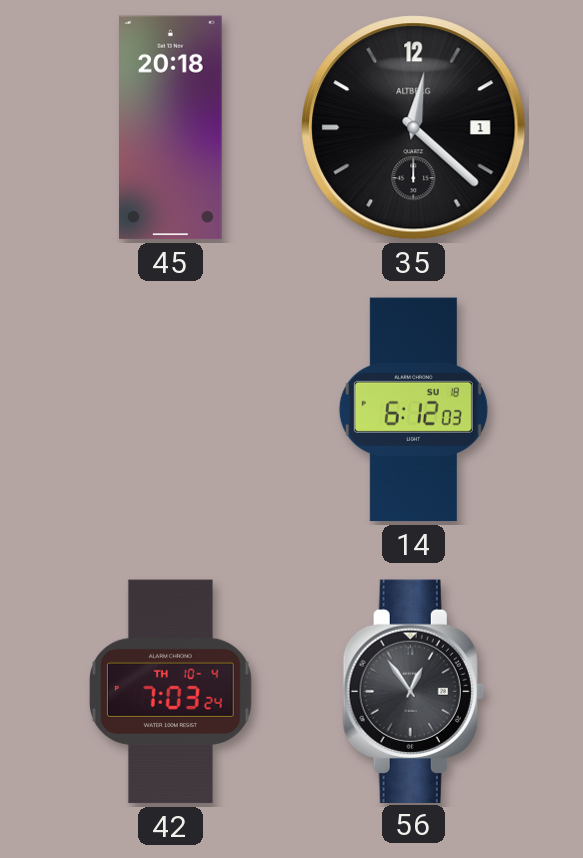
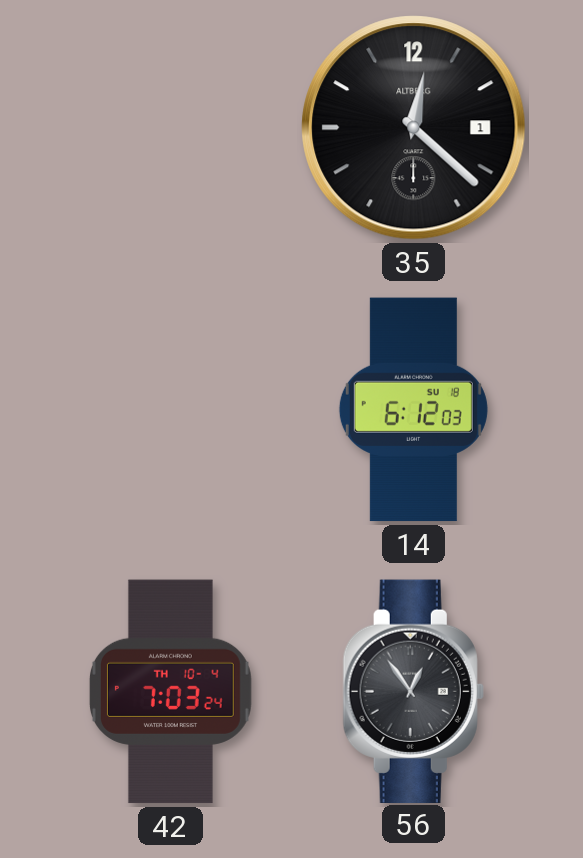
45: 20:18 -> none (171, 128)
